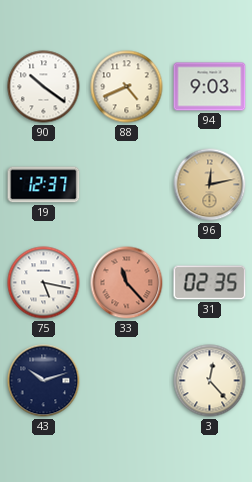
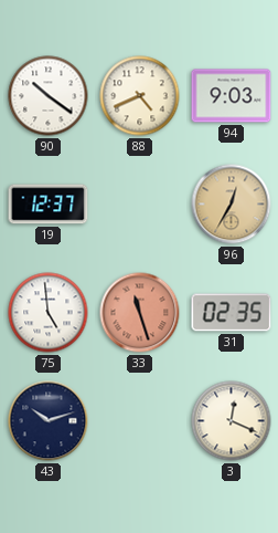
96: 12:13 -> 12:35 (232, 205)
75: 5:17 -> 4:59 (49, 313)
33: 11:23 -> 11:27 (140, 313)
3: 12:23 -> 12:19 (232, 421)
